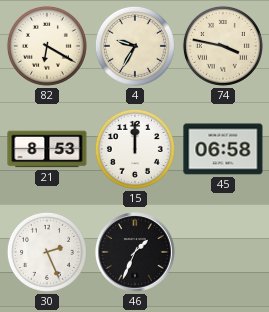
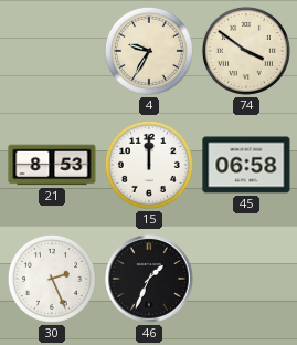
82: 6:20 -> none (47, 46)
74: 3:47 -> 3:51 (246, 51)
